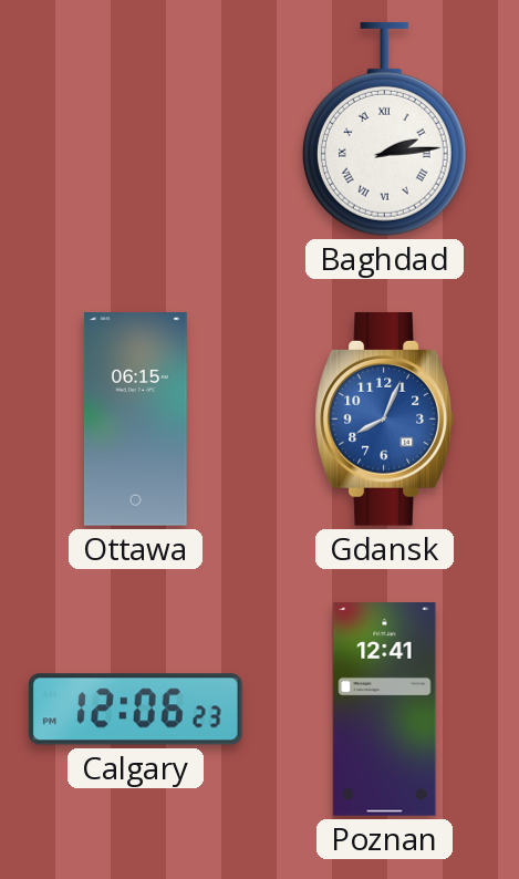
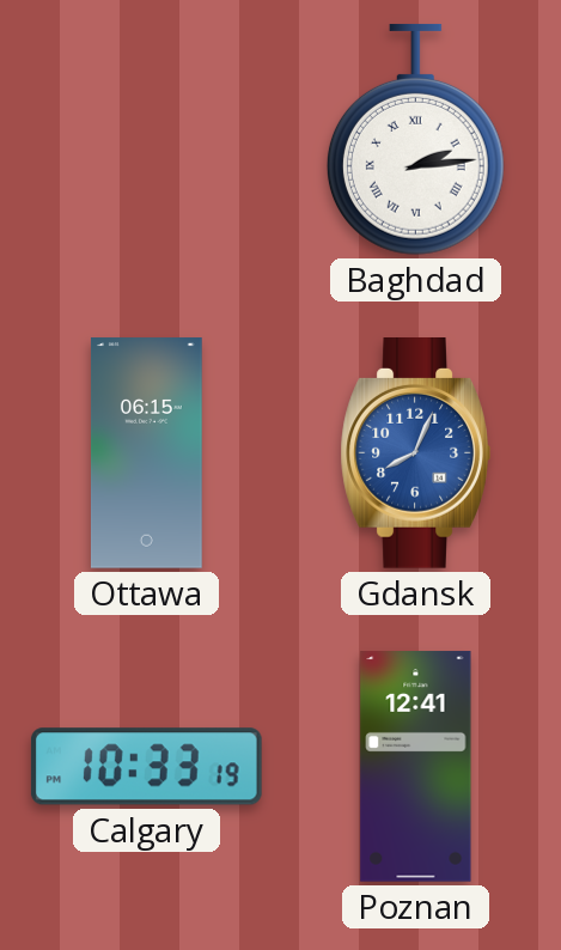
Calgary: 12:06 -> 10:33 (146, 767)
